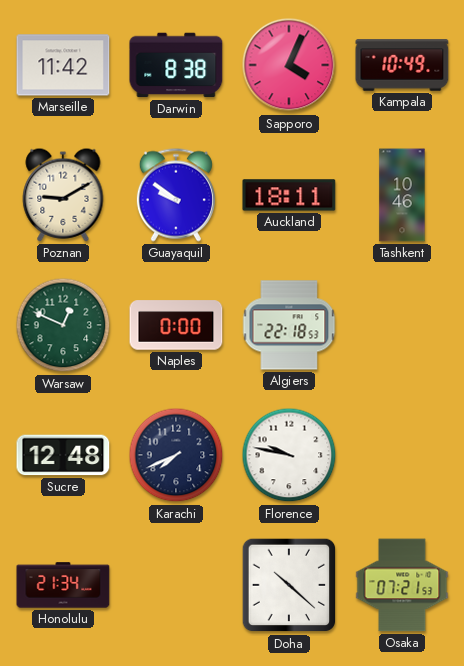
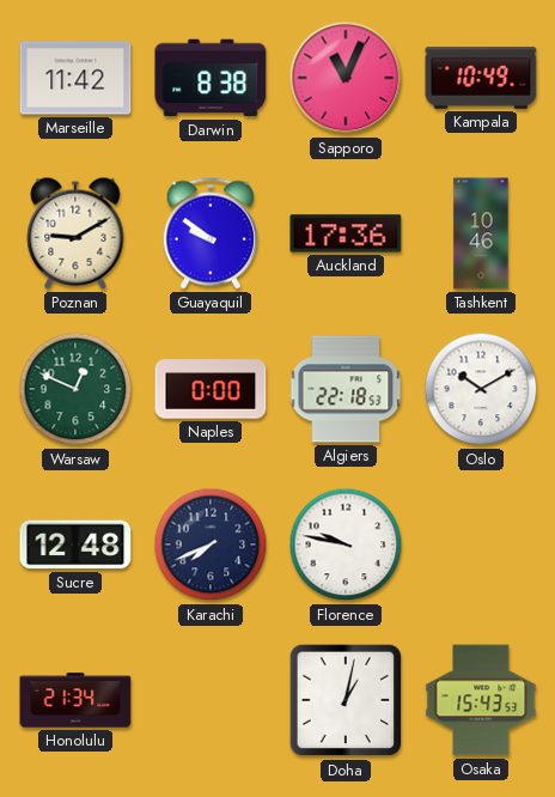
Sapporo: 4:04 -> 11:04 (346, 78)
Auckland: 18:11 -> 17:36 (346, 233)
Oslo: none -> 10:10 (481, 389)
Doha: 10:22 -> 1:02 (346, 700)
Osaka: 07:21 -> 15:43 (481, 700)
